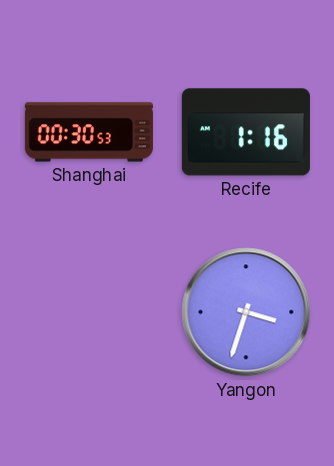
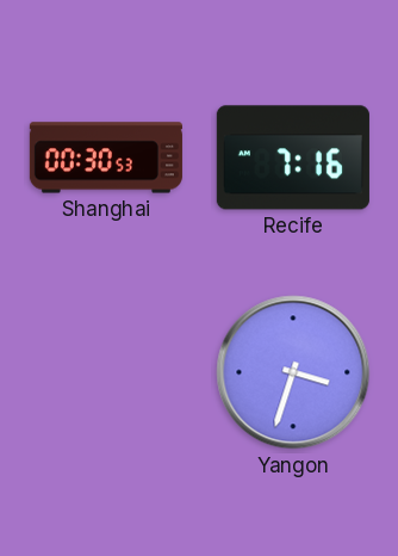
Recife: 1:16 -> 7:16 (293, 157)
